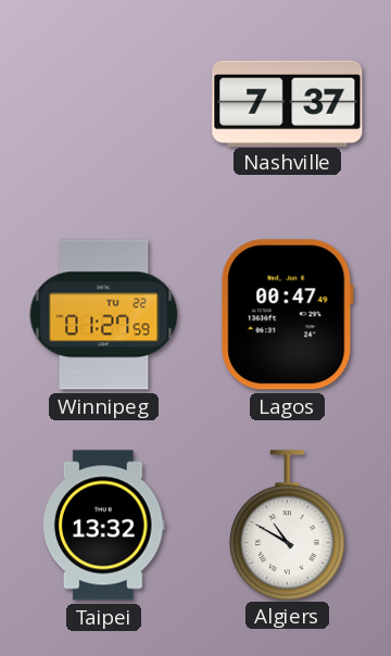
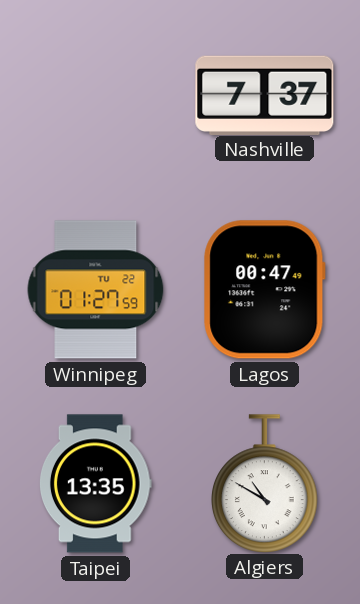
Taipei: 13:32 -> 13:35 (95, 484)
